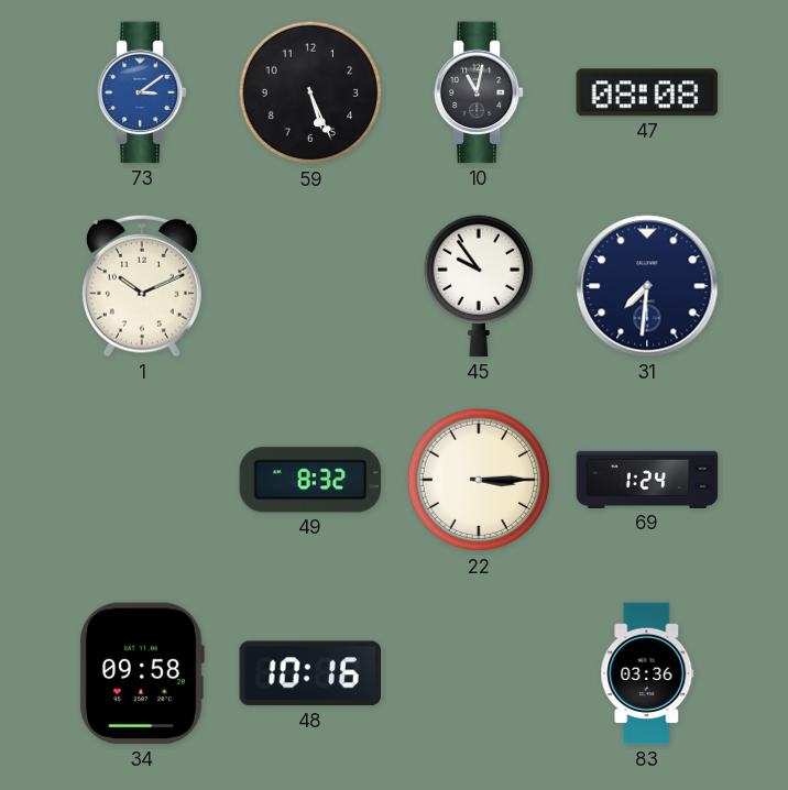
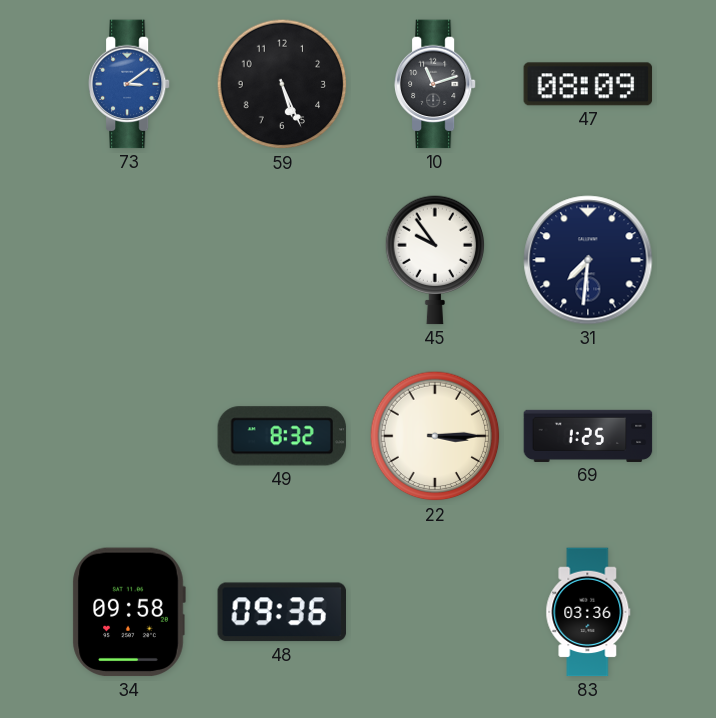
10: 11:02 -> 11:12 (435, 84)
47: 08:08 -> 08:09 (588, 84)
1: 10:11 -> none (142, 286)
69: 1:24 -> 1:25 (588, 436)
48: 10:16 -> 09:36 (281, 612)
